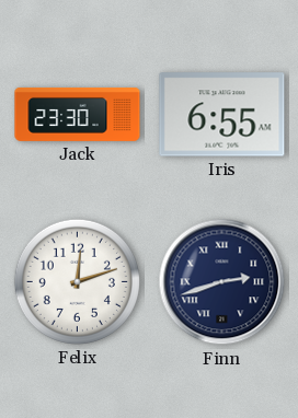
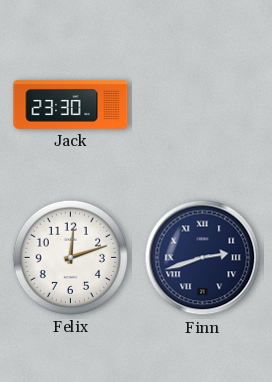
Iris: 6:55 -> none (222, 115)
